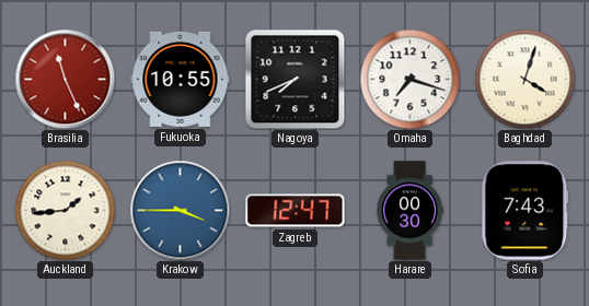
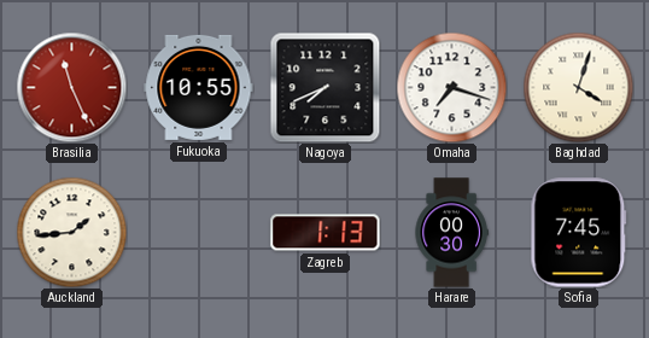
Krakow: 3:45 -> none (180, 210)
Zagreb: 12:47 -> 1:13 (326, 233)
Sofia: 7:43 -> 7:45 (579, 233)
